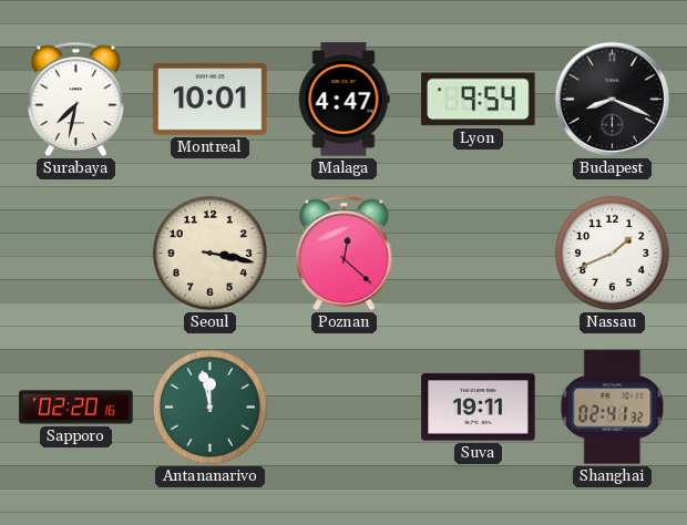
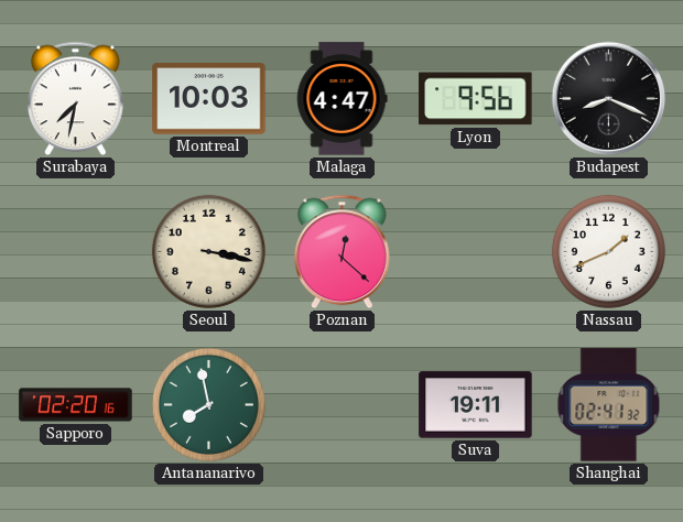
Montreal: 10:01 -> 10:03 (209, 99)
Lyon: 9:54 -> 9:56 (476, 99)
Antananarivo: 11:58 -> 7:58 (208, 404)
